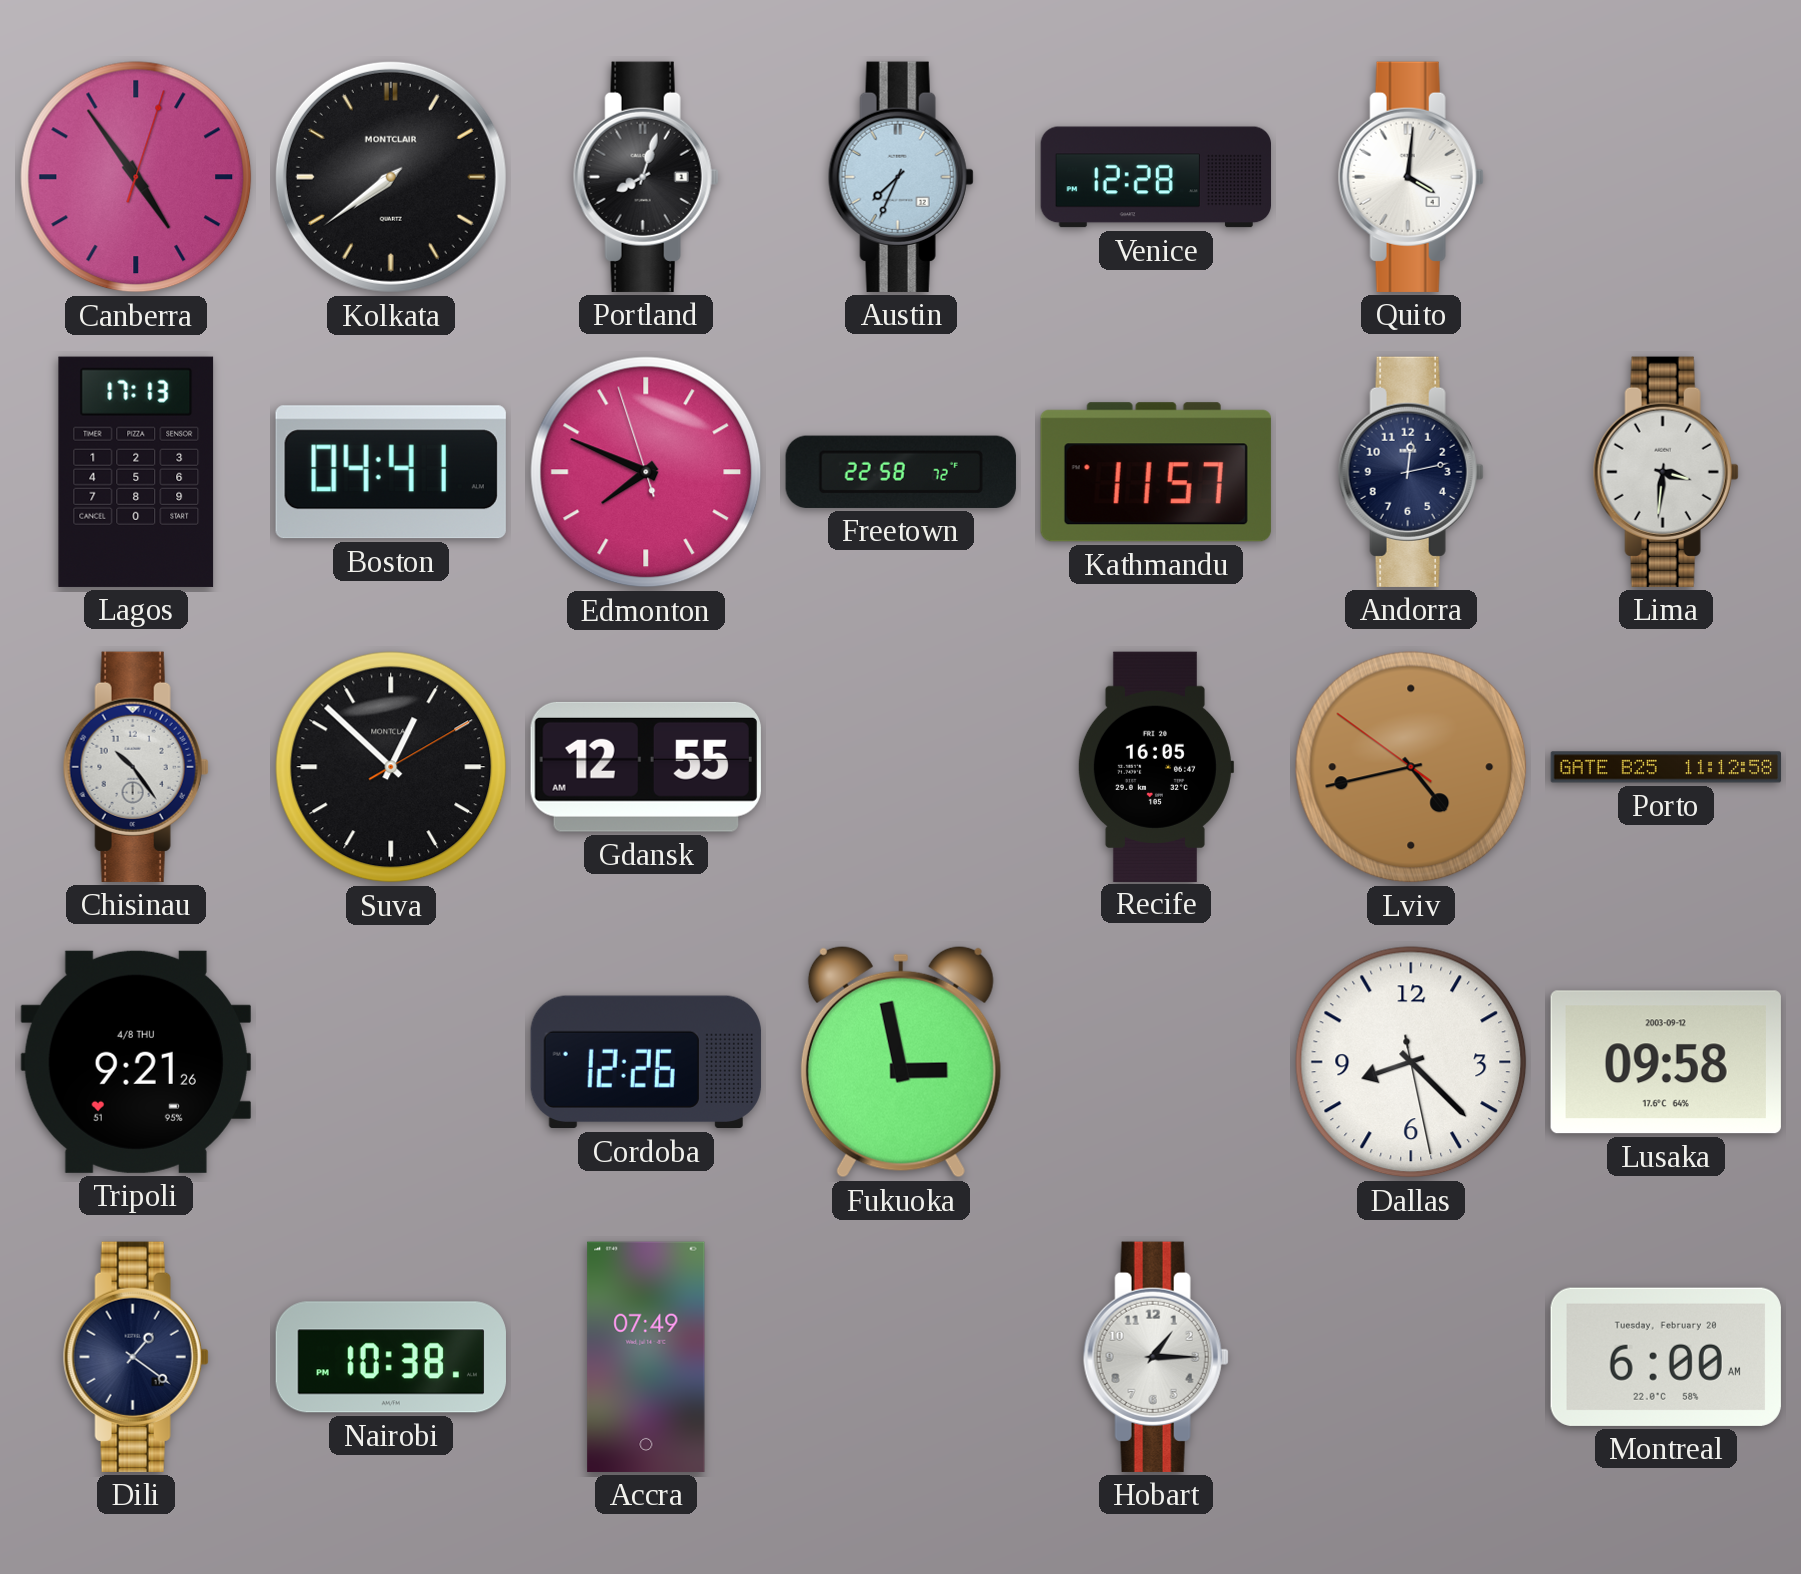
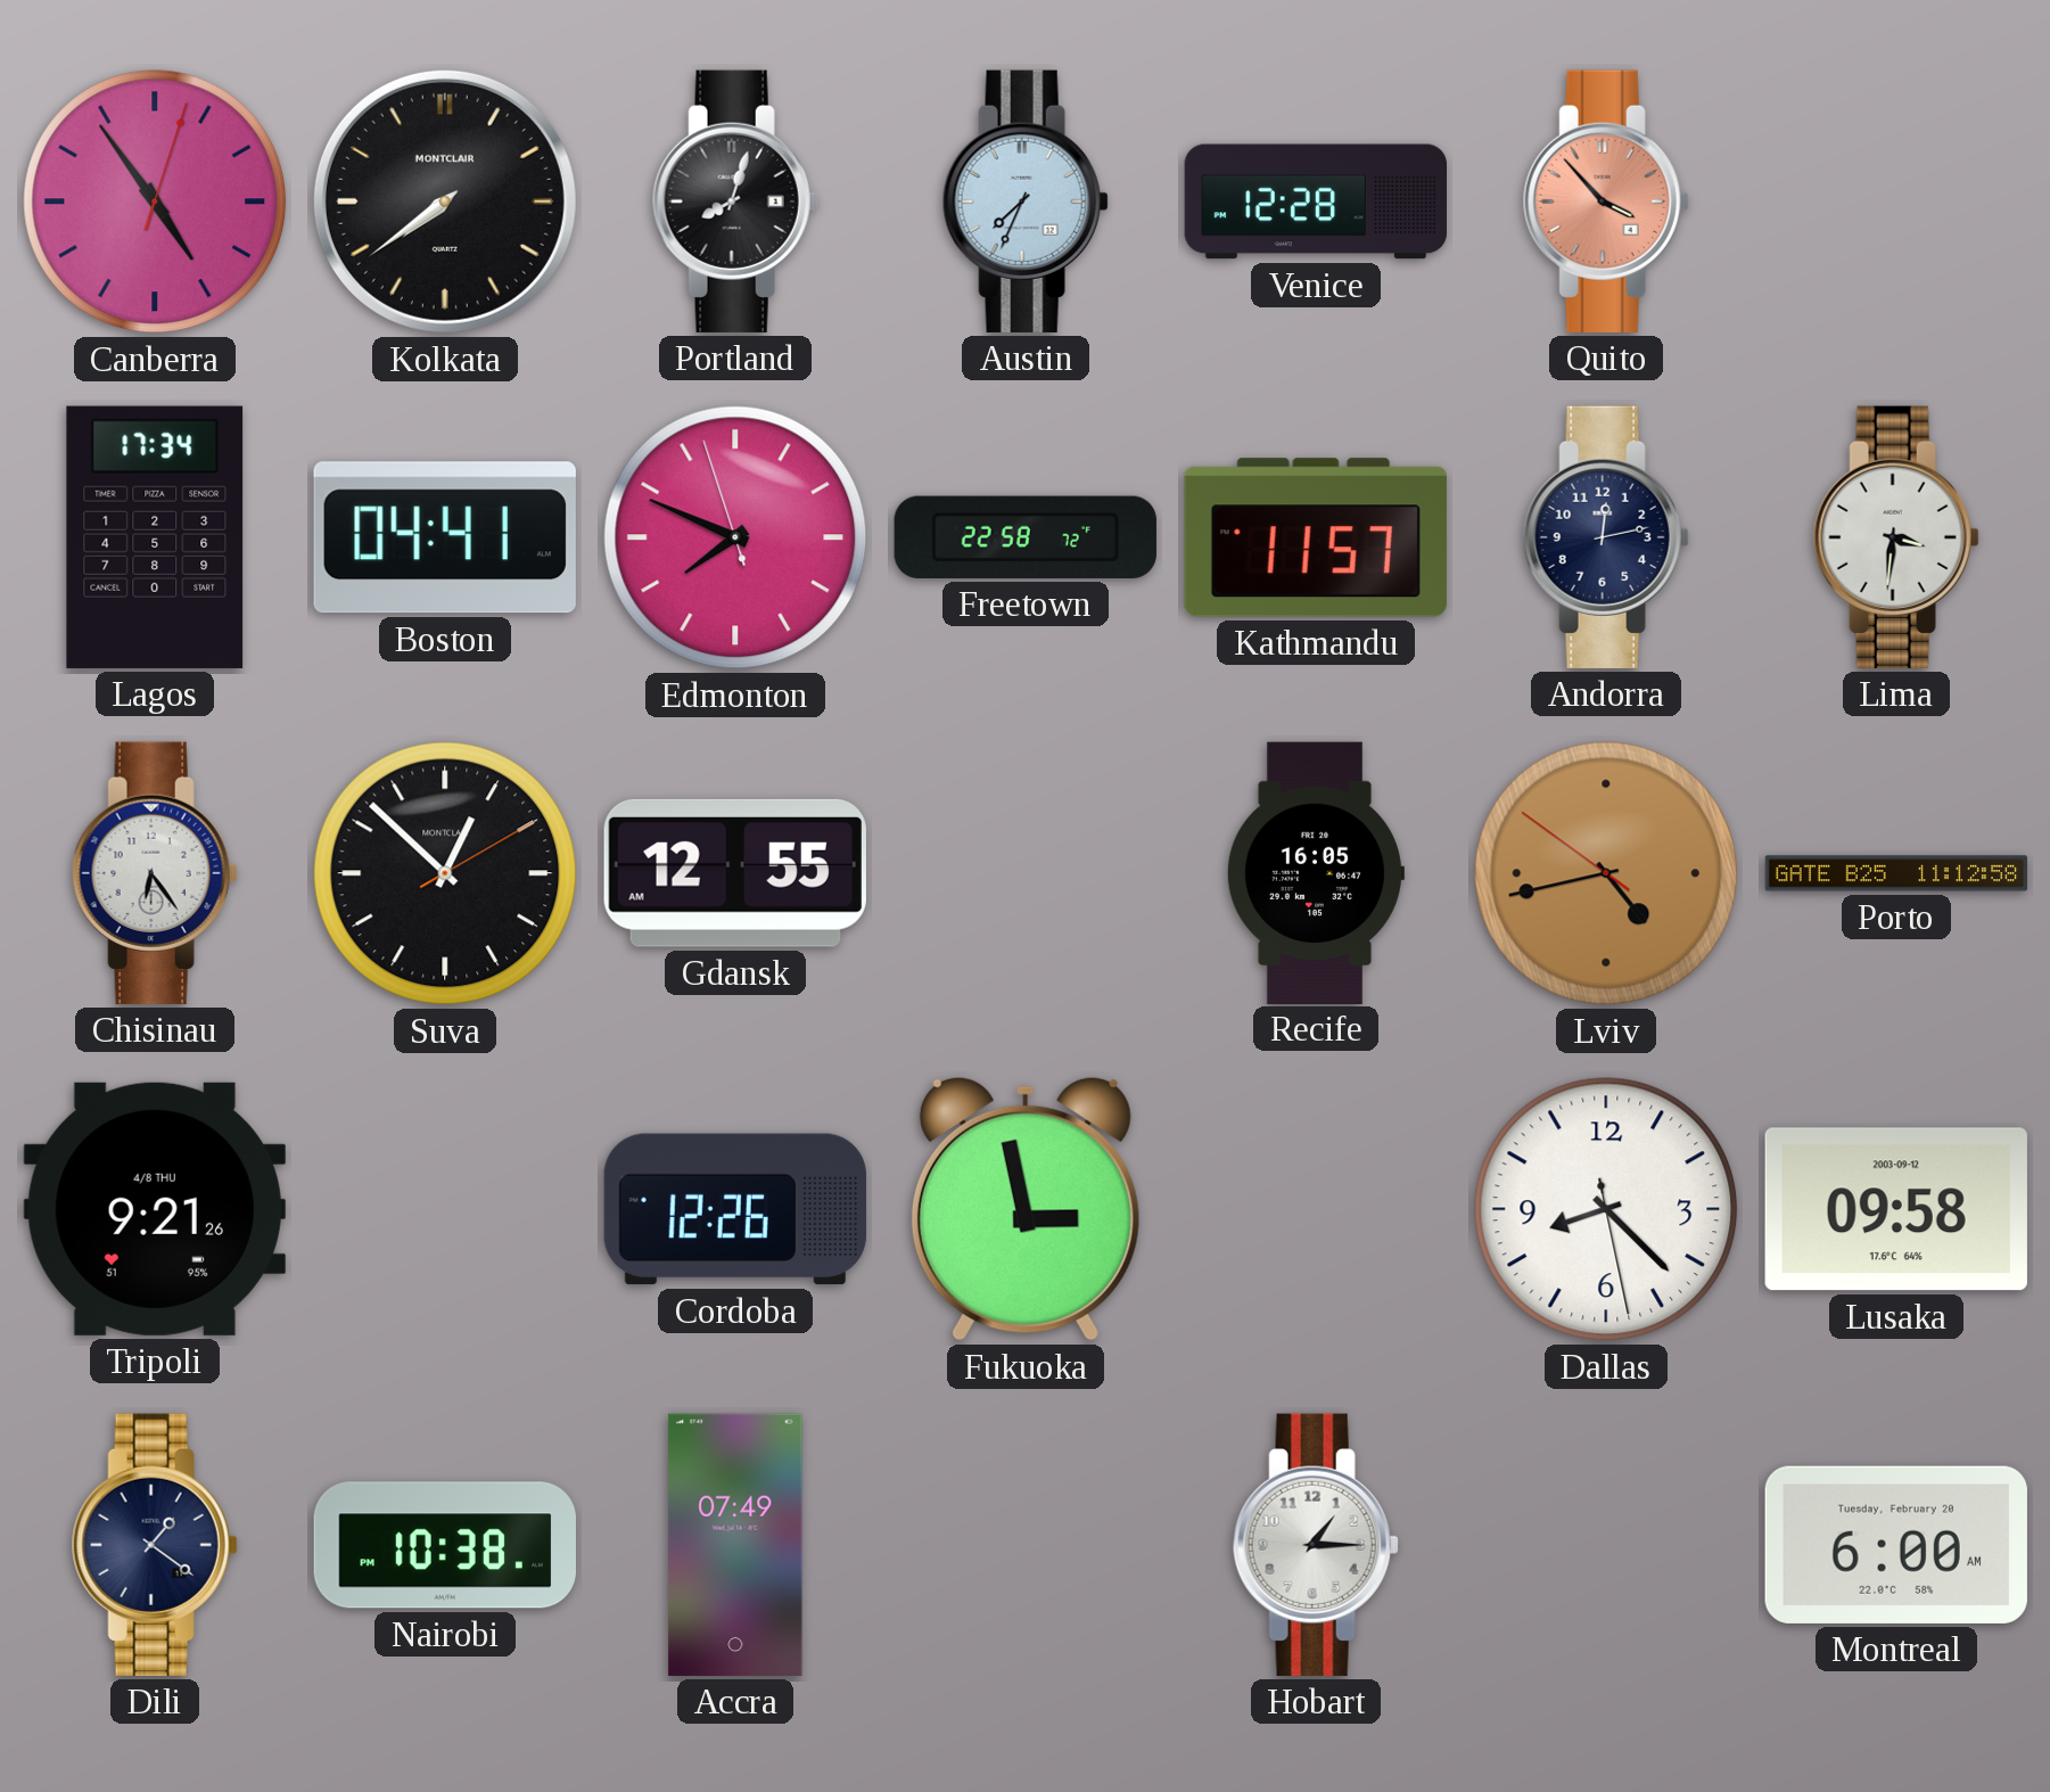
Quito: 4:01 -> 3:53 (1606, 202)
Quito dial: white -> salmon (1606, 202)
Lagos: 17:13 -> 17:34 (155, 537)
Chisinau: 10:24 -> 6:24 (155, 873)
